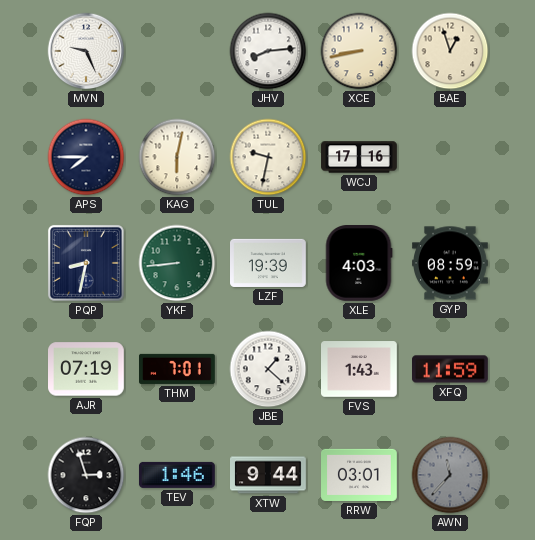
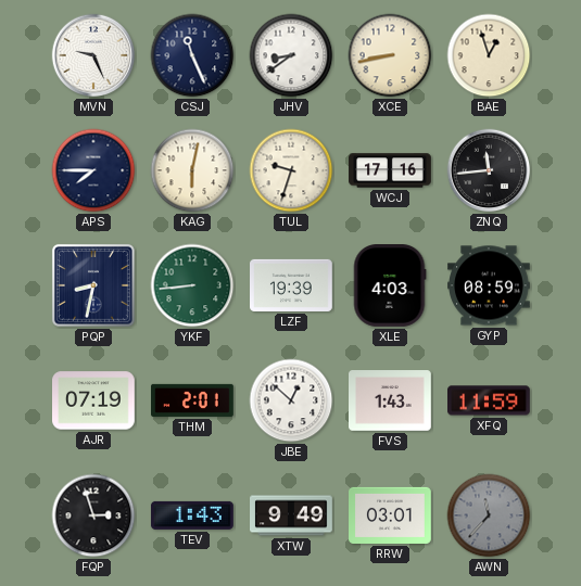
CSJ: none -> 11:26 (192, 55)
JHV: 8:14 -> 8:39 (291, 55)
TUL: 9:32 -> 9:33 (291, 170)
ZNQ: none -> 11:44 (489, 170)
THM: 7:01 -> 2:01 (193, 400)
JBE: 1:22 -> 12:52 (291, 400)
TEV: 1:46 -> 1:43 (192, 515)
XTW: 9:44 -> 9:49 (292, 515)
